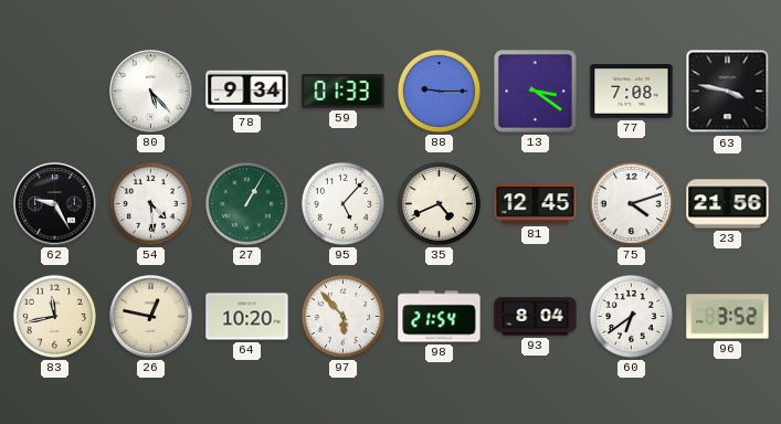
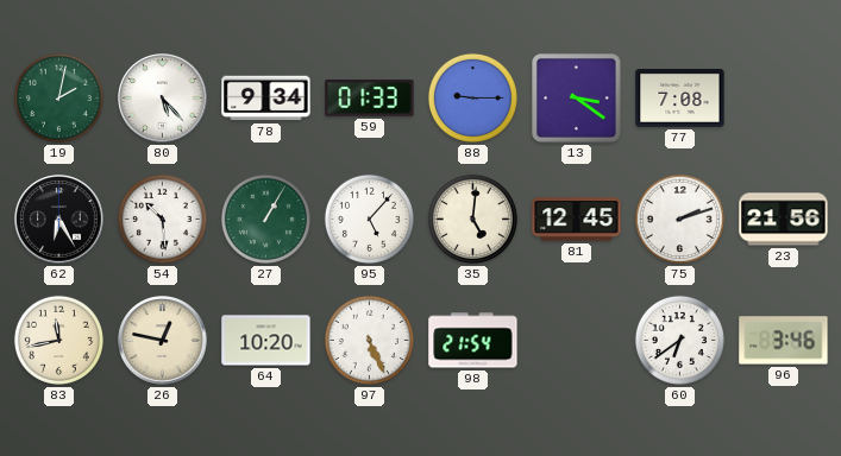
19: none -> 2:02 (58, 97)
63: 3:47 -> none (728, 92)
62: 9:25 -> 6:25 (59, 220)
54: 4:29 -> 10:29 (162, 218)
35: 4:41 -> 5:01 (472, 218)
75: 4:12 -> 2:12 (679, 218)
97: 5:53 -> 5:26 (369, 340)
93: 8:04 -> none (536, 317)
96: 3:52 -> 3:46 (784, 341)
